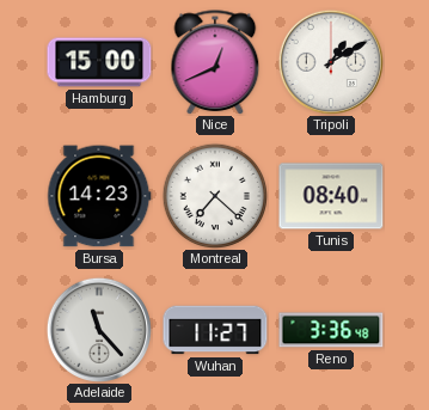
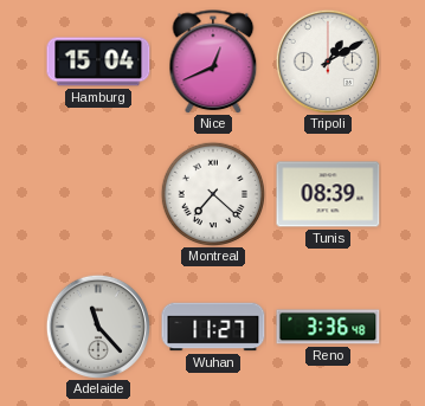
Hamburg: 15:00 -> 15:04 (98, 62)
Bursa: 14:23 -> none (99, 196)
Tunis: 08:40 -> 08:39 (328, 194)
